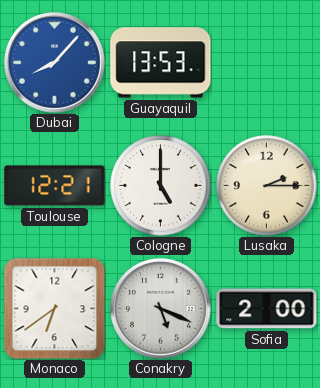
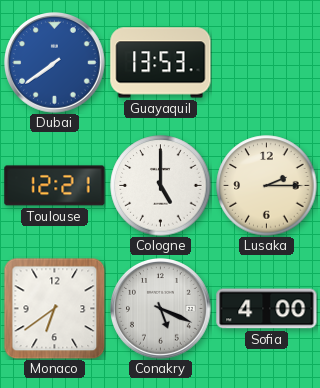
Dubai: 8:07 -> 7:39 (55, 63)
Sofia: 2:00 -> 4:00 (267, 309)
